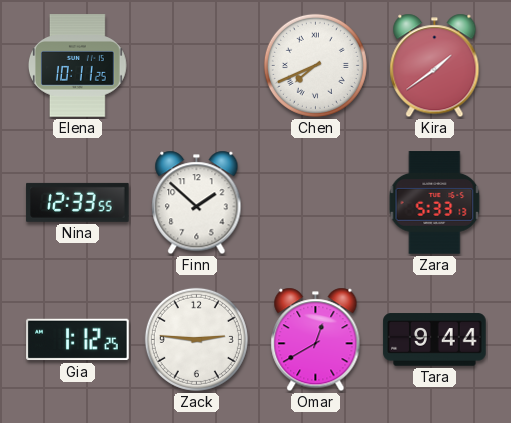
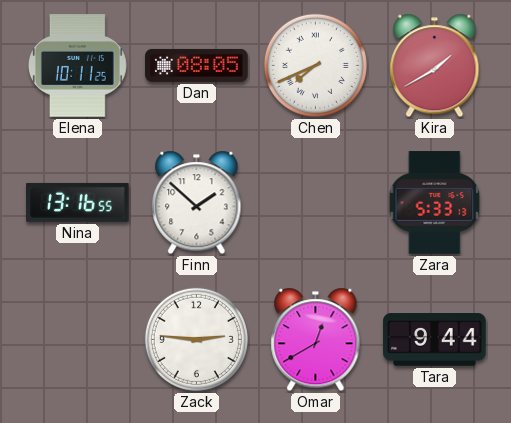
Dan: none -> 08:05 (197, 65)
Kira: 1:39 -> 1:40 (435, 66)
Nina: 12:33 -> 13:16 (78, 202)
Gia: 1:12 -> none (78, 340)
